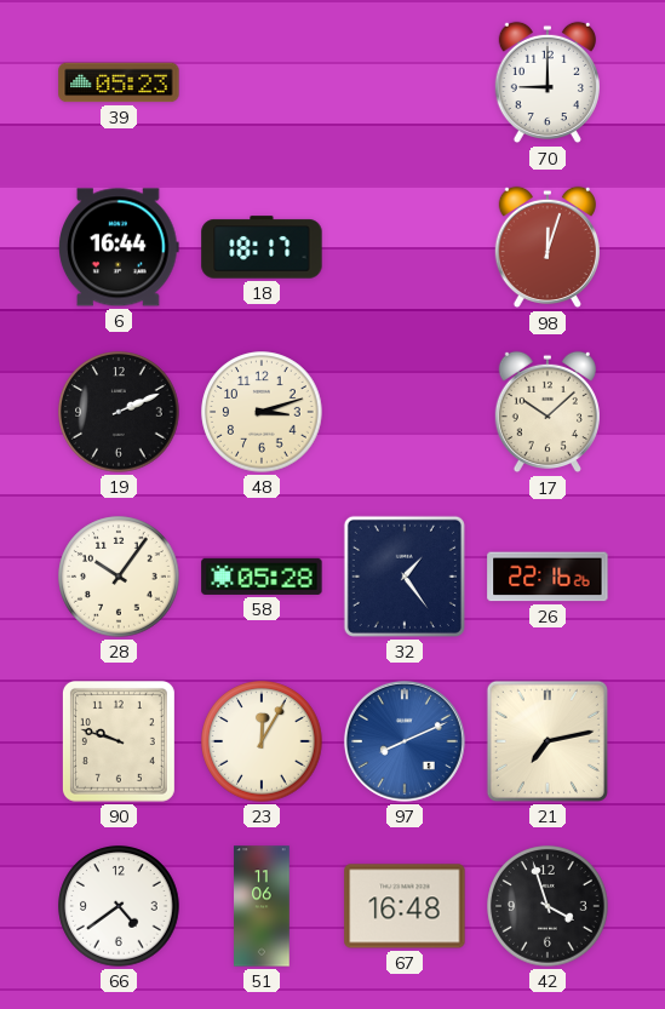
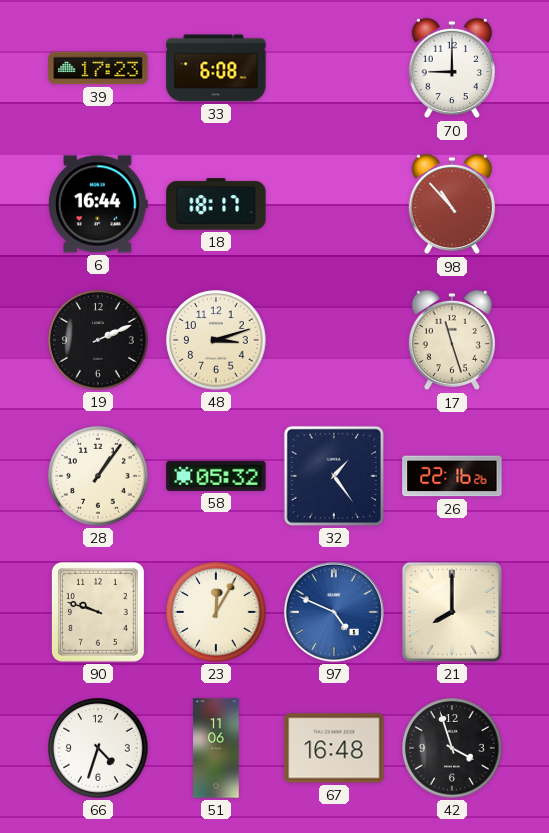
39: 05:23 -> 17:23 (98, 68)
33: none -> 6:08 (216, 68)
98: 12:03 -> 10:53 (452, 204)
17: 10:08 -> 11:27 (452, 340)
28: 10:06 -> 1:06 (98, 476)
58: 05:28 -> 05:32 (216, 476)
97: 8:11 -> 4:49 (334, 612)
21: 7:13 -> 8:00 (452, 612)
66: 4:39 -> 4:33 (98, 748)
